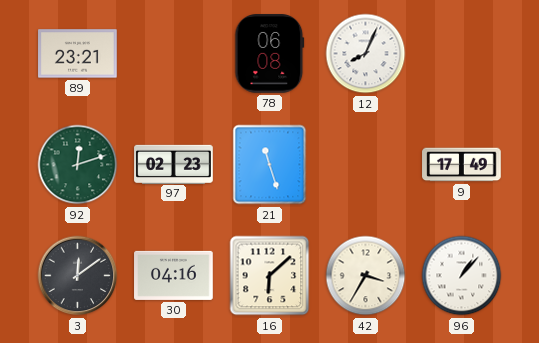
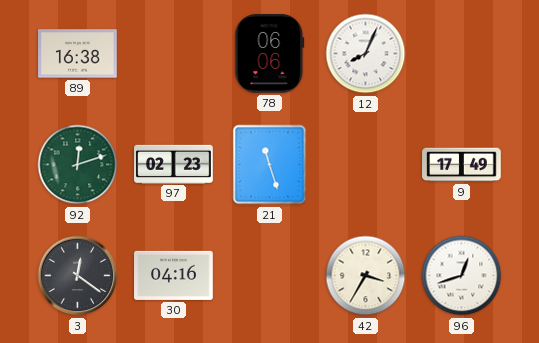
89: 23:21 -> 16:38 (78, 54)
78: 06:08 -> 06:06 (270, 54)
3: 12:09 -> 12:21 (78, 276)
16: 6:08 -> none (270, 276)
96: 1:07 -> 12:42 (462, 276)
